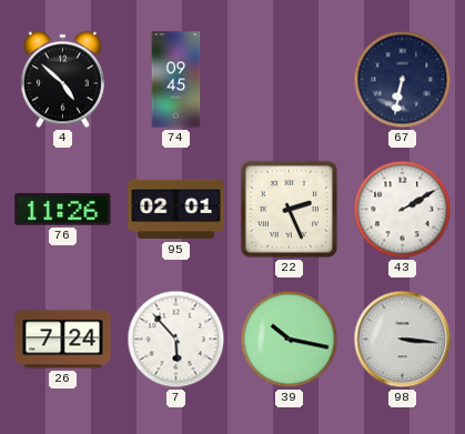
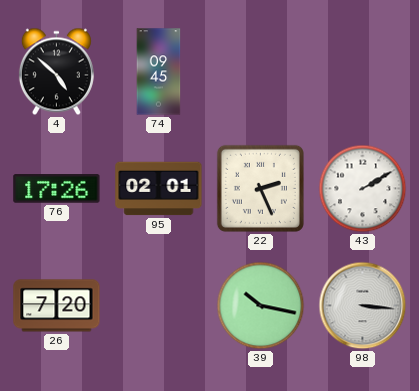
67: 6:32 -> none (403, 80)
76: 11:26 -> 17:26 (57, 189)
26: 7:24 -> 7:20 (57, 306)
7: 5:53 -> none (176, 340)
